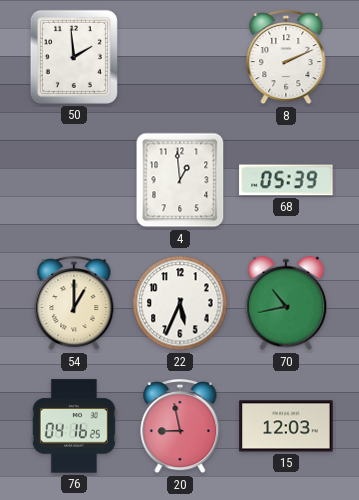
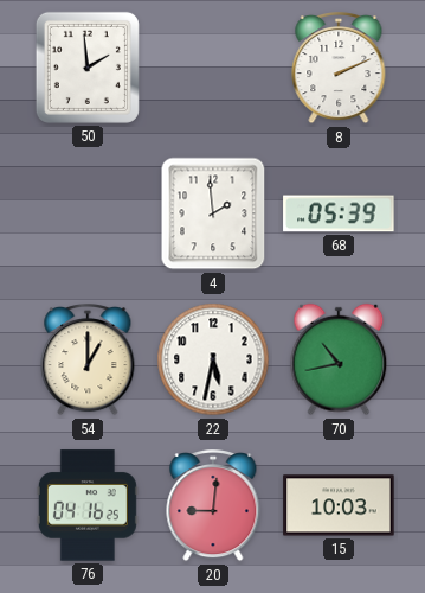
4: 12:59 -> 1:59 (213, 213)
22: 5:34 -> 5:32 (213, 359)
20: 8:58 -> 9:01 (213, 506)
15: 12:03 -> 10:03 (339, 505)
